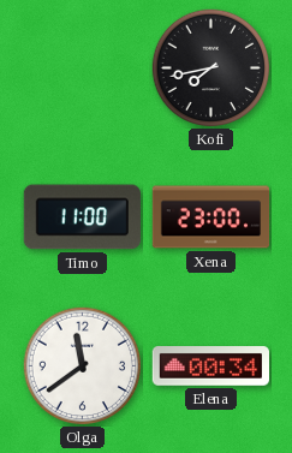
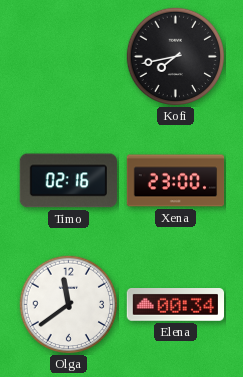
Timo: 11:00 -> 02:16 (68, 181)
